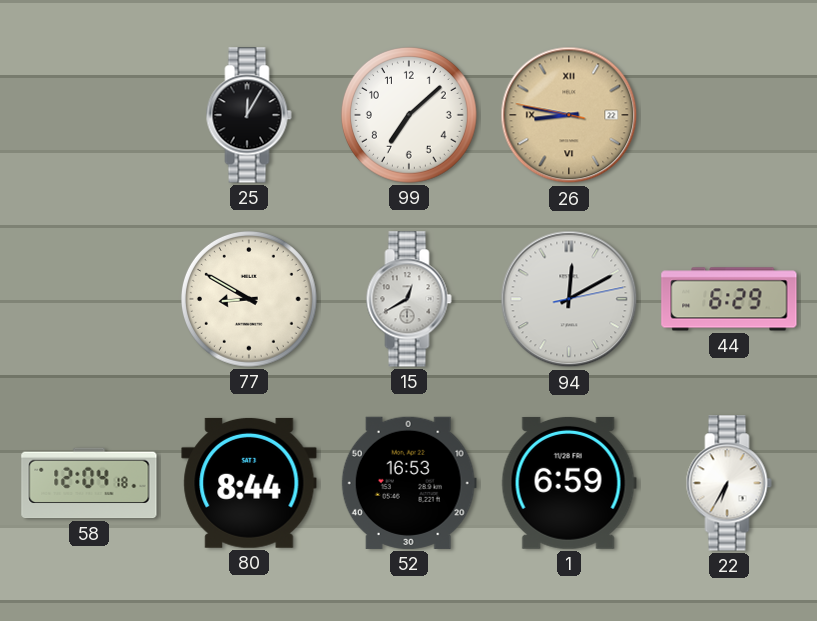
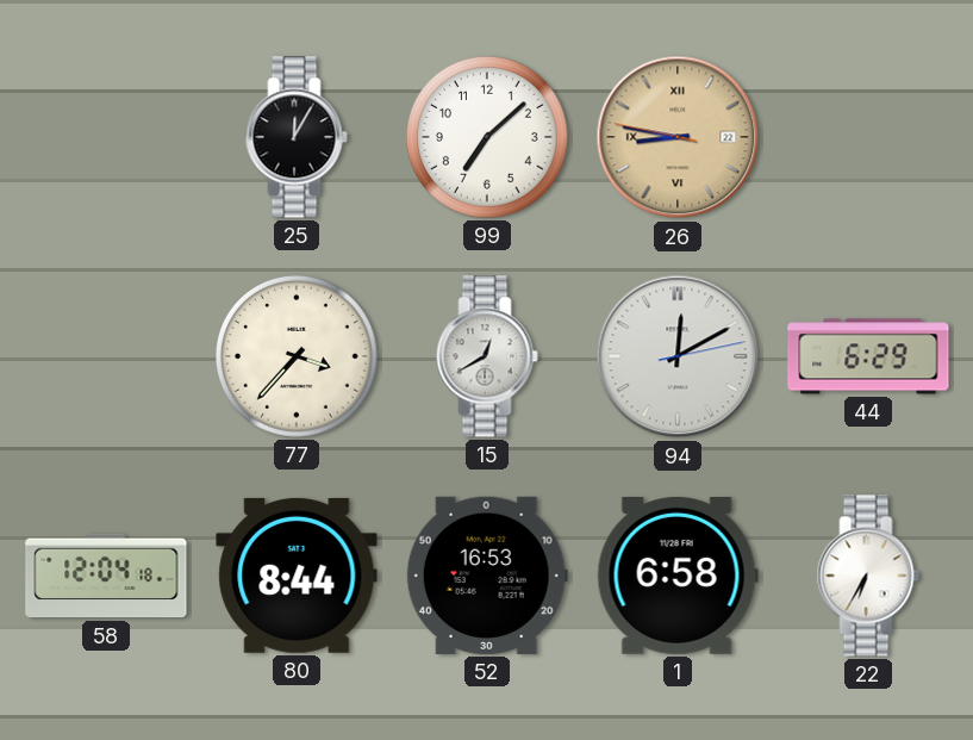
77: 8:50 -> 3:37 (297, 356)
1: 6:59 -> 6:58 (678, 576)
